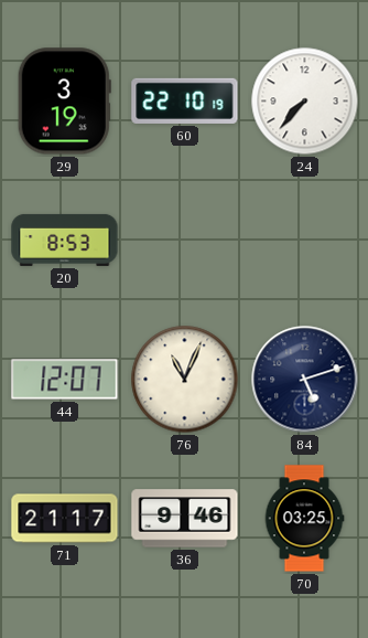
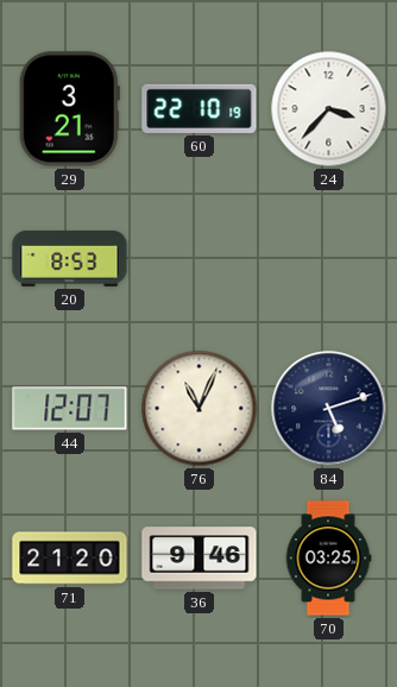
29: 3:19 -> 3:21 (69, 109)
24: 7:37 -> 3:37 (329, 109)
71: 21:17 -> 21:20 (70, 559)
